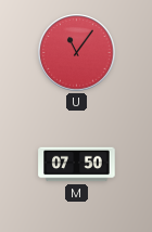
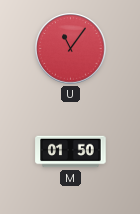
M: 07:50 -> 01:50 (71, 152)
